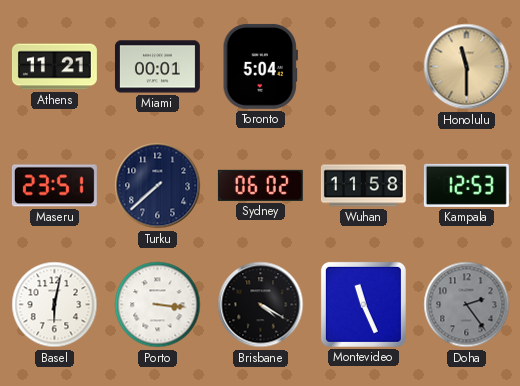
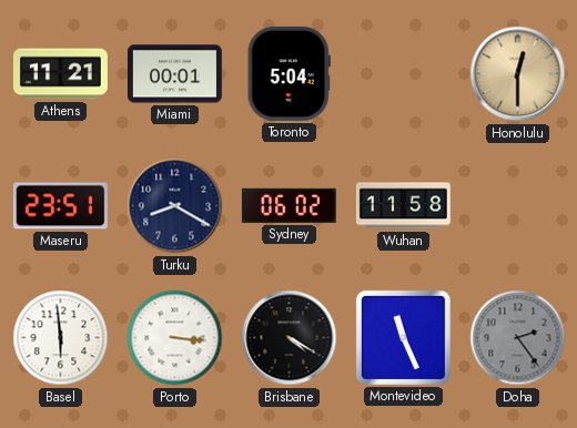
Honolulu: 11:30 -> 12:30 (518, 74)
Turku: 7:38 -> 8:20 (175, 206)
Kampala: 12:53 -> none (466, 185)
Basel: 6:02 -> 5:59 (61, 338)
